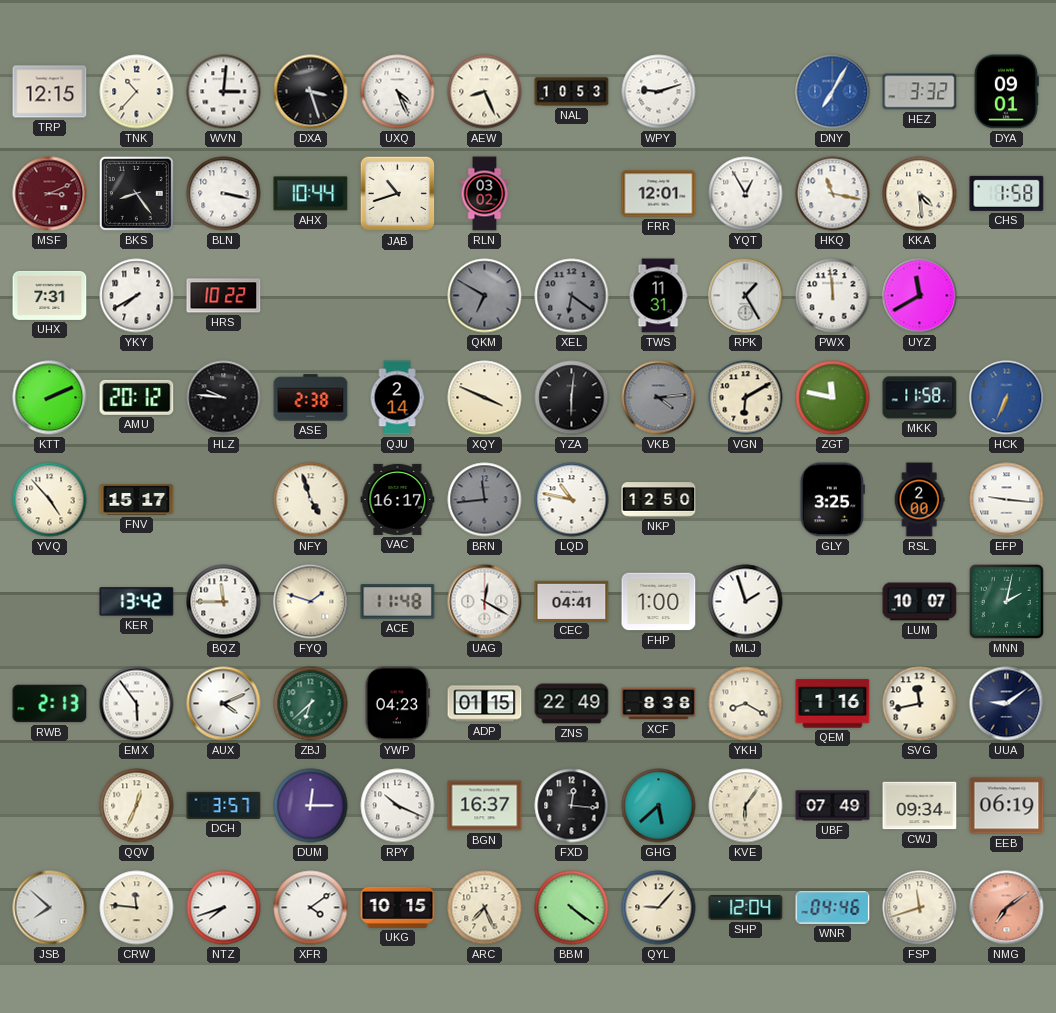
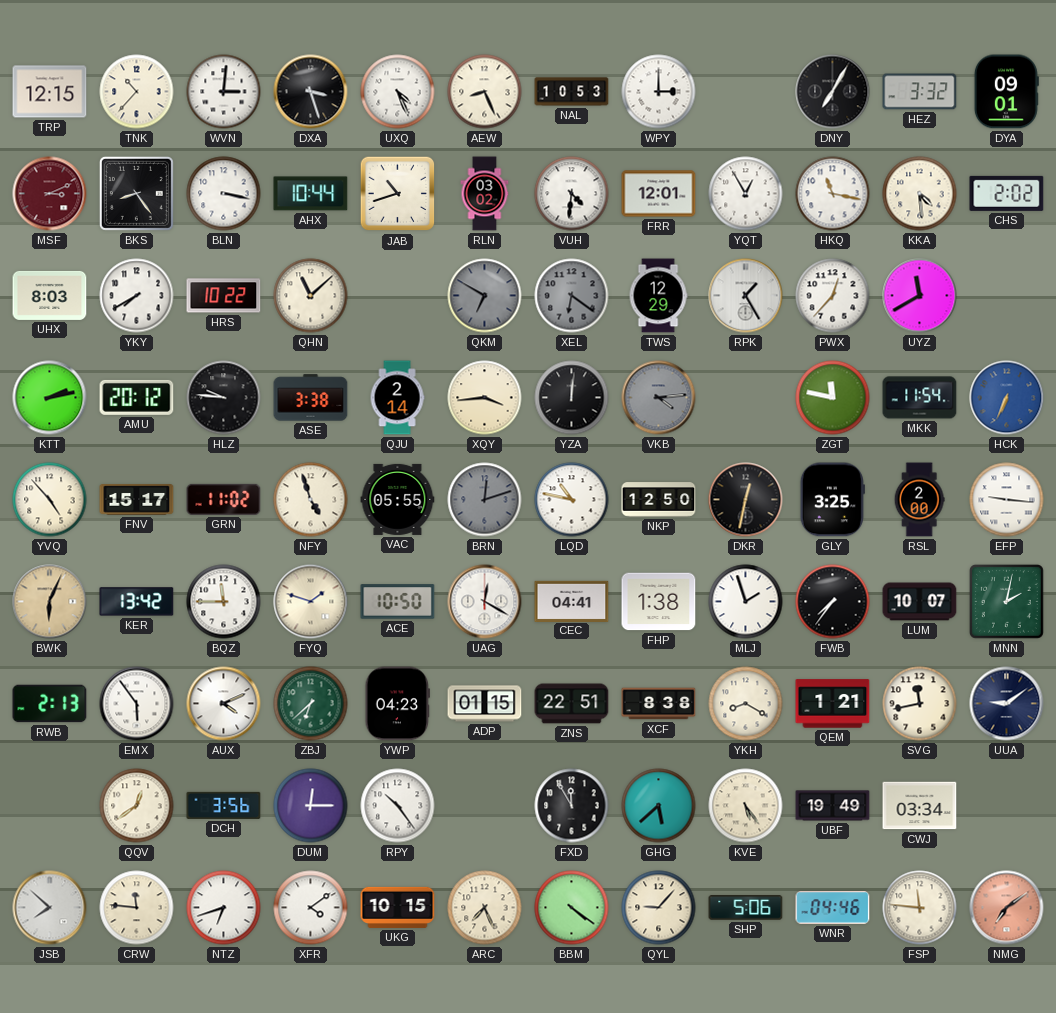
WPY: 9:12 -> 3:00 (659, 92)
DNY dial: blue -> black (833, 92)
VUH: none -> 4:31 (572, 194)
CHS: 1:58 -> 2:02 (1007, 193)
UHX: 7:31 -> 8:03 (50, 295)
QHN: none -> 11:08 (311, 296)
TWS: 11:31 -> 12:29 (658, 296)
PWX: 11:59 -> 12:37 (833, 296)
KTT: 2:11 -> 2:13 (50, 398)
ASE: 2:38 -> 3:38 (311, 398)
XQY: 3:49 -> 3:44 (485, 398)
YZA: 6:01 -> 12:01 (572, 398)
VGN: 6:10 -> none (746, 398)
MKK: 11:58 -> 11:54 (920, 398)
GRN: none -> 11:02 (224, 499)
VAC: 16:17 -> 05:55 (398, 499)
BRN: 11:44 -> 12:12 (485, 500)
DKR: none -> 12:32 (746, 500)
BWK: none -> 6:04 (50, 602)
ACE: 11:48 -> 10:50 (398, 602)
FHP: 1:00 -> 1:38 (659, 602)
FWB: none -> 7:36 (833, 602)
ZNS: 22:49 -> 22:51 (572, 704)
QEM: 1:16 -> 1:21 (833, 704)
QQV: 12:34 -> 12:39 (137, 806)
DCH: 3:57 -> 3:56 (224, 805)
RPY: 10:19 -> 10:24 (398, 806)
BGN: 16:37 -> none (485, 806)
FXD: 12:16 -> 11:55 (572, 806)
KVE: 6:06 -> 5:24 (746, 806)
UBF: 07:49 -> 19:49 (833, 806)
CWJ: 09:34 -> 03:34 (920, 806)
EEB: 06:19 -> none (1007, 806)
NTZ: 7:42 -> 6:42 (224, 908)
SHP: 12:04 -> 5:06 (746, 908)
FSP: 11:42 -> 11:46 (920, 908)
